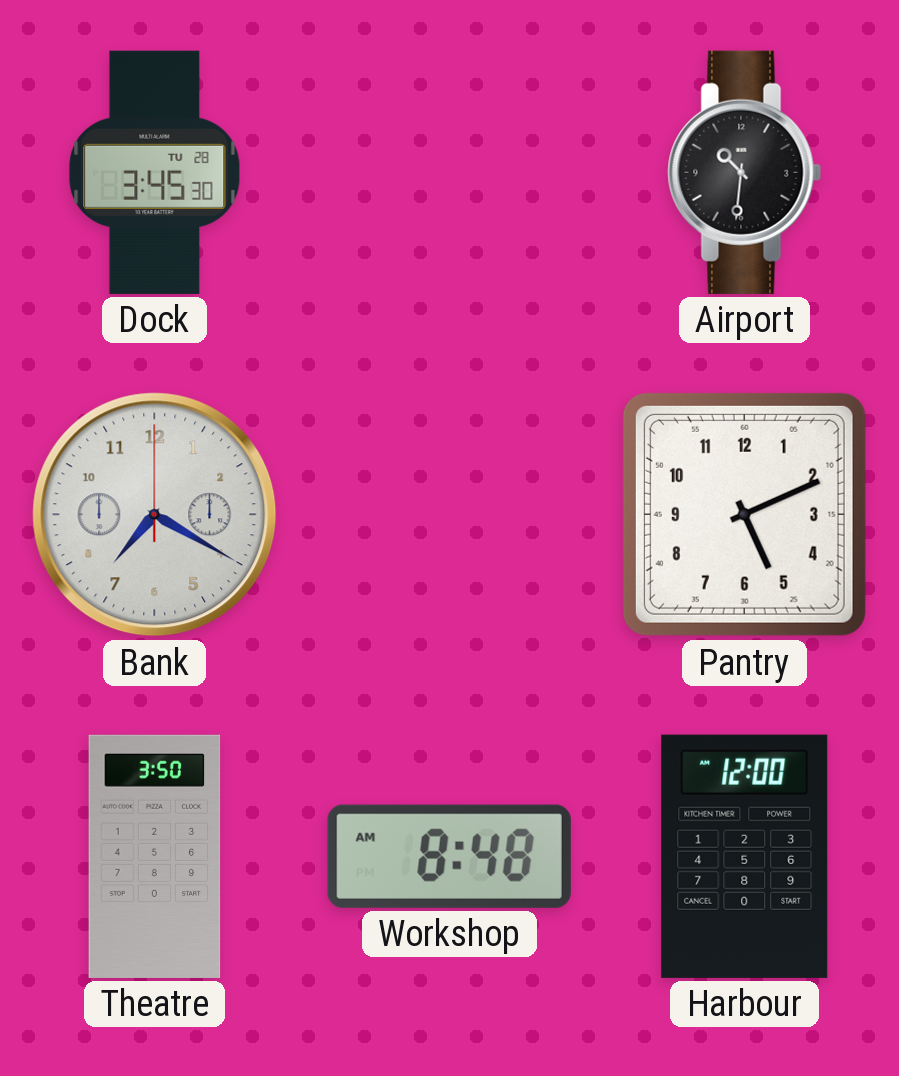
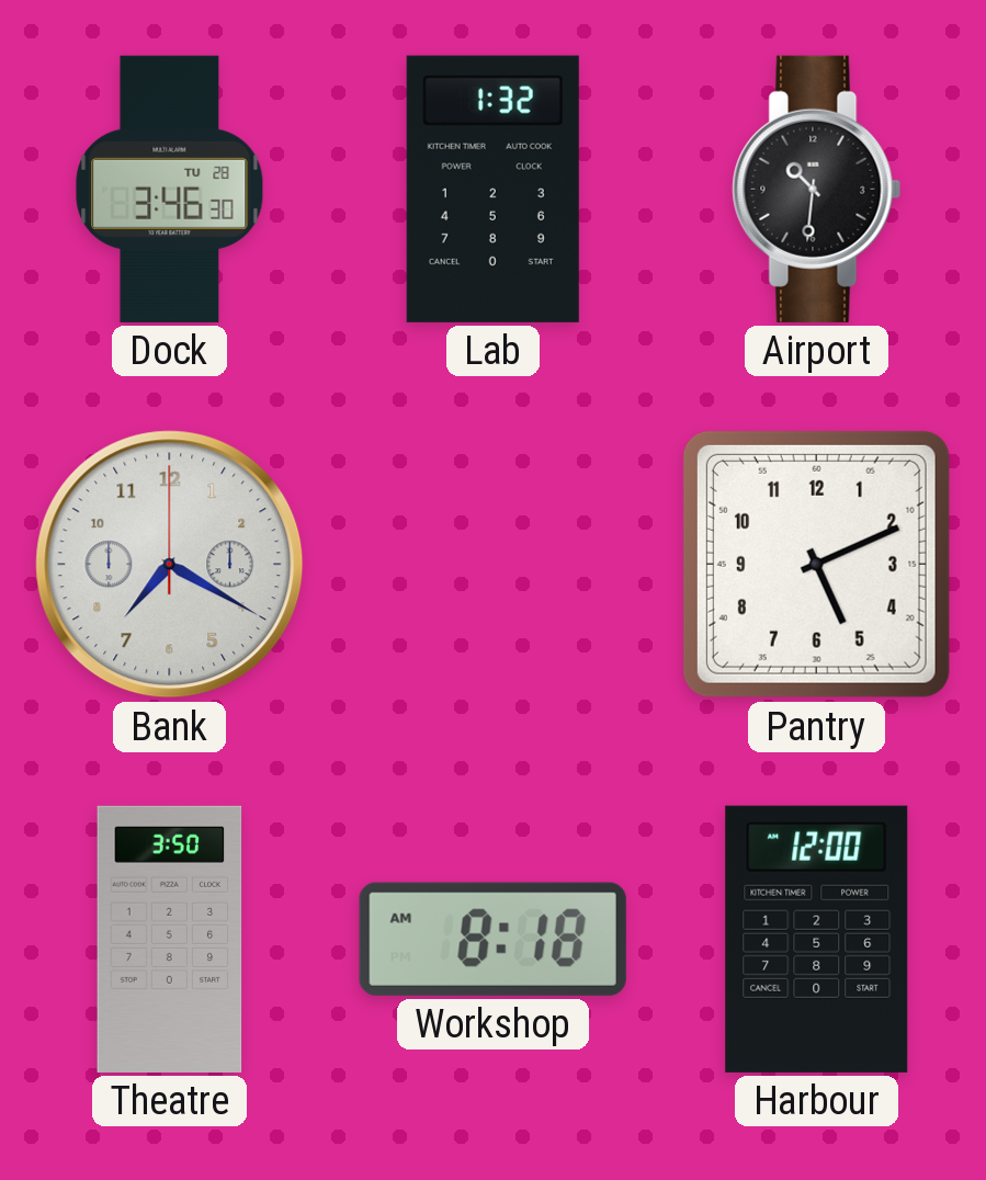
Dock: 3:45 -> 3:46 (170, 189)
Lab: none -> 1:32 (492, 189)
Workshop: 8:48 -> 8:18 (492, 939)
